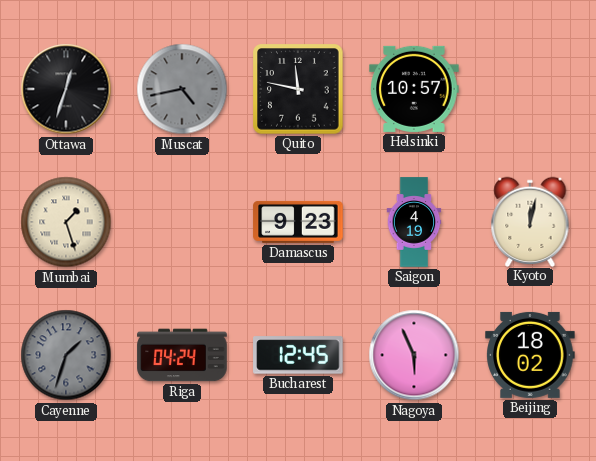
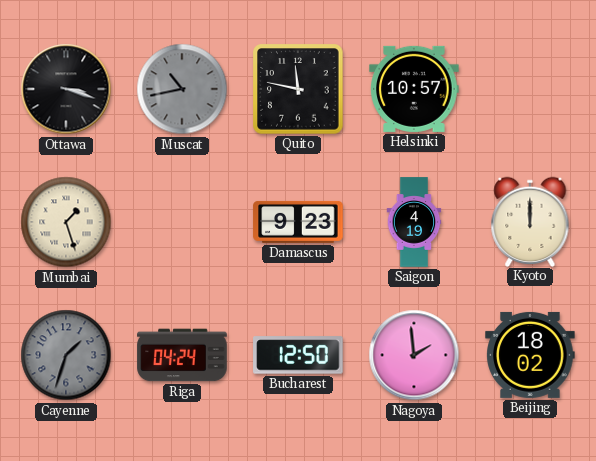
Ottawa: 12:33 -> 3:18 (66, 89)
Muscat: 4:43 -> 10:43 (182, 89)
Kyoto: 12:02 -> 12:00 (530, 221)
Bucharest: 12:45 -> 12:50 (298, 355)
Nagoya: 5:56 -> 1:59 (414, 355)
